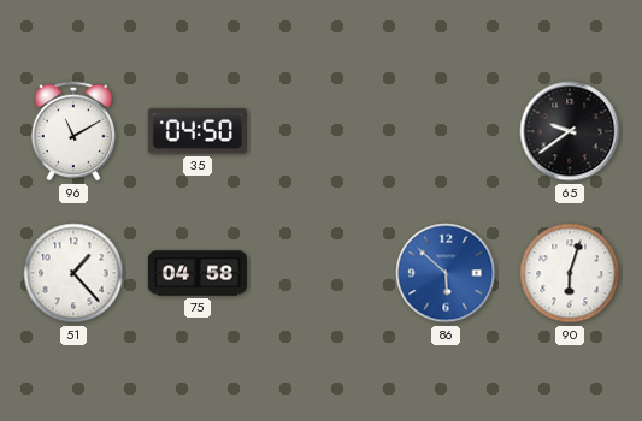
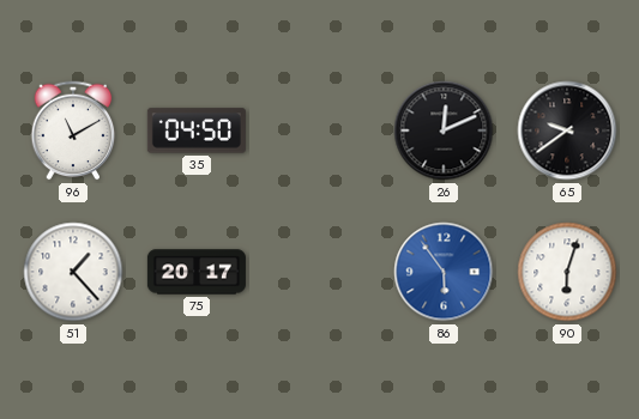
26: none -> 12:11 (444, 130)
75: 04:58 -> 20:17 (197, 272)
86: 5:52 -> 5:54 (444, 272)
